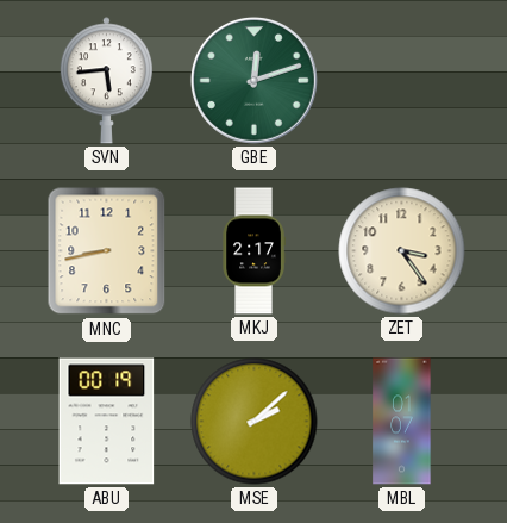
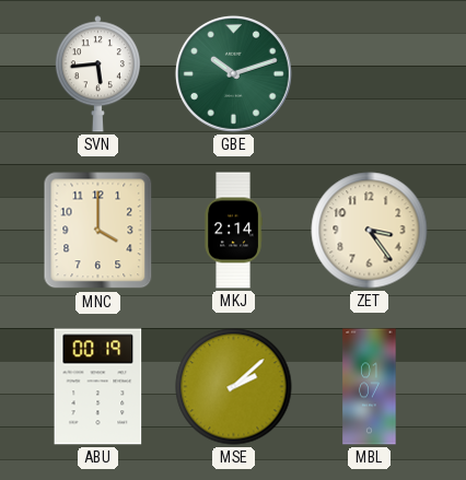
GBE: 12:12 -> 10:12 (233, 73)
MNC: 8:43 -> 4:00 (98, 231)
MKJ: 2:17 -> 2:14 (233, 231)
